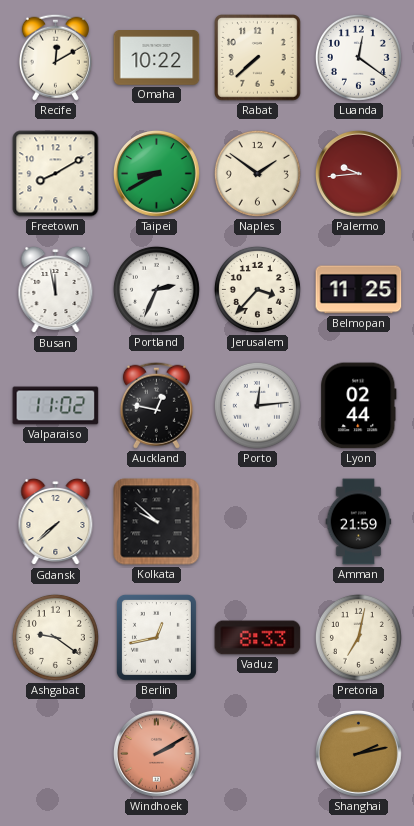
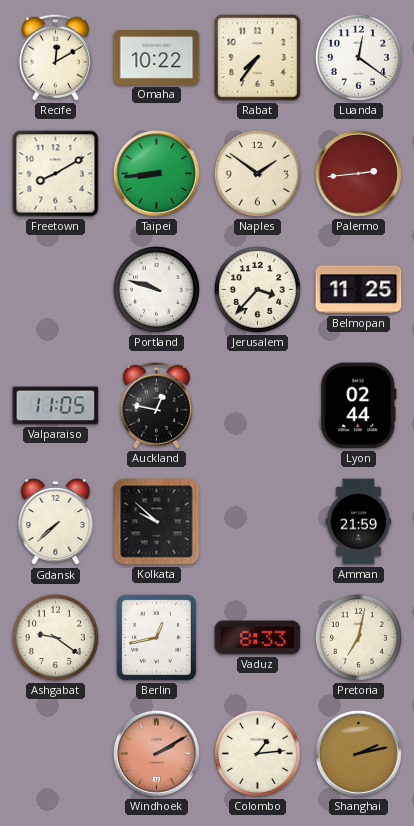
Rabat: 7:38 -> 7:36 (258, 58)
Taipei: 8:40 -> 8:44 (157, 174)
Palermo: 9:44 -> 2:44 (359, 174)
Busan: 11:58 -> none (56, 290)
Portland: 2:34 -> 9:48 (156, 289)
Valparaiso: 11:02 -> 11:05 (56, 406)
Porto: 12:14 -> none (257, 405)
Colombo: none -> 1:14 (257, 753)
